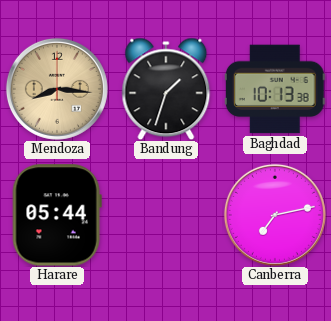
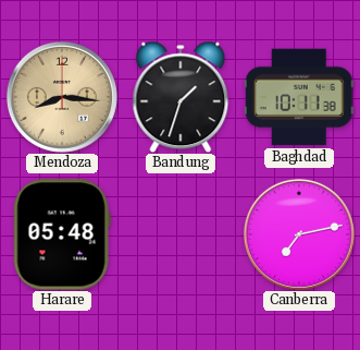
Baghdad: 10:13 -> 10:11 (299, 97)
Harare: 05:44 -> 05:48 (62, 234)
